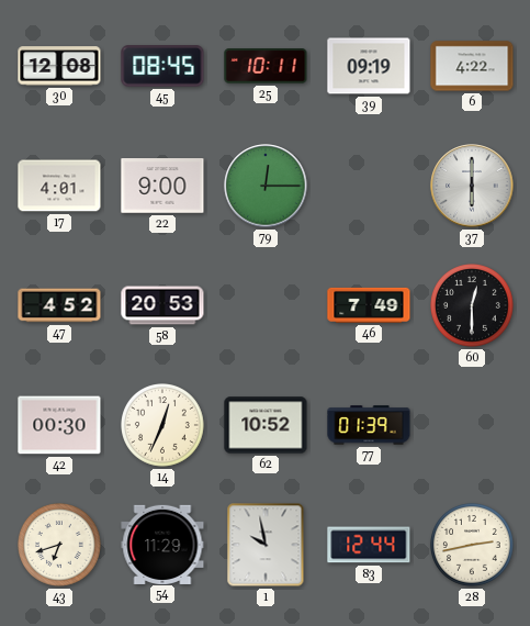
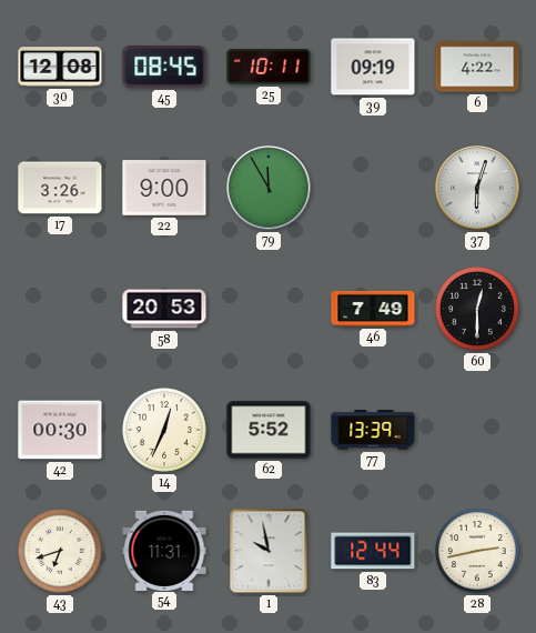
17: 4:01 -> 3:26 (60, 188)
79: 12:15 -> 11:55 (269, 188)
37: 6:00 -> 6:03 (477, 188)
47: 4:52 -> none (59, 305)
62: 10:52 -> 5:52 (269, 430)
77: 01:39 -> 13:39 (373, 430)
54: 11:29 -> 11:31 (164, 550)
